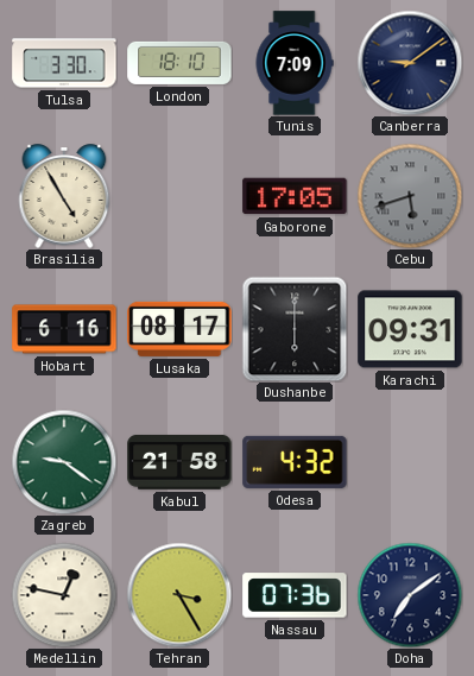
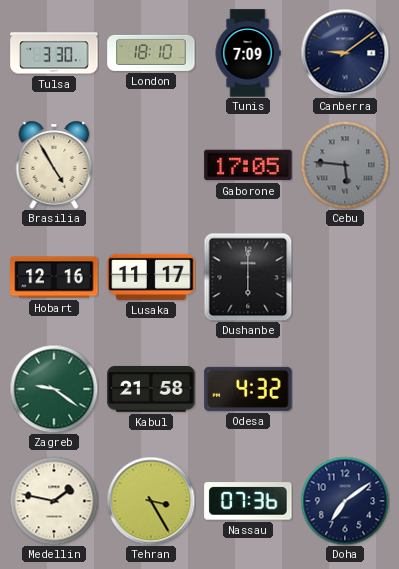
Cebu: 5:42 -> 5:46 (345, 165)
Hobart: 6:16 -> 12:16 (54, 277)
Lusaka: 08:17 -> 11:17 (151, 277)
Karachi: 09:31 -> none (410, 329)
Medellin: 12:47 -> 1:47 (54, 501)
